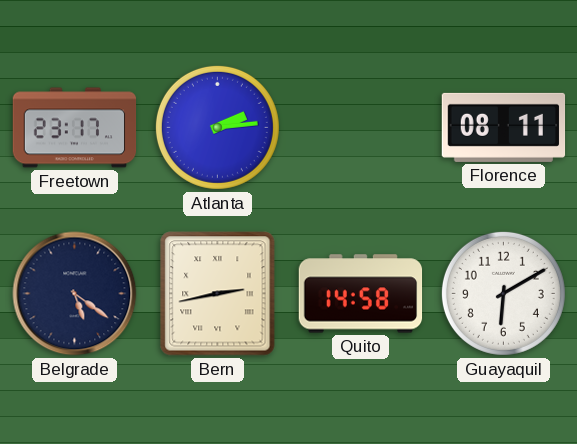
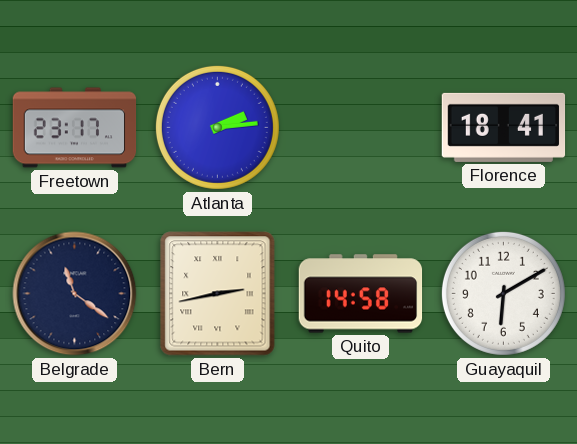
Florence: 08:11 -> 18:41 (504, 127)
Belgrade: 5:21 -> 11:21 (75, 294)
